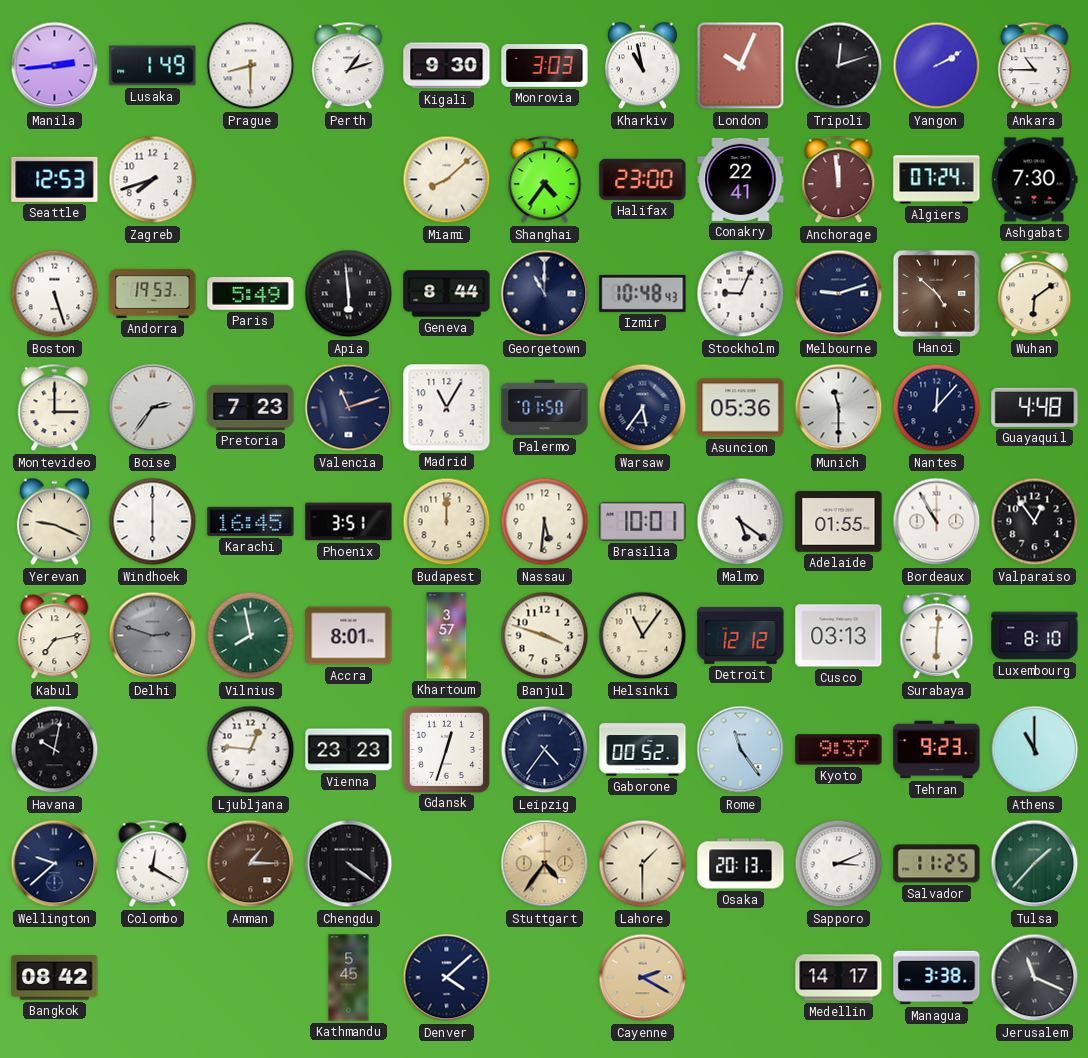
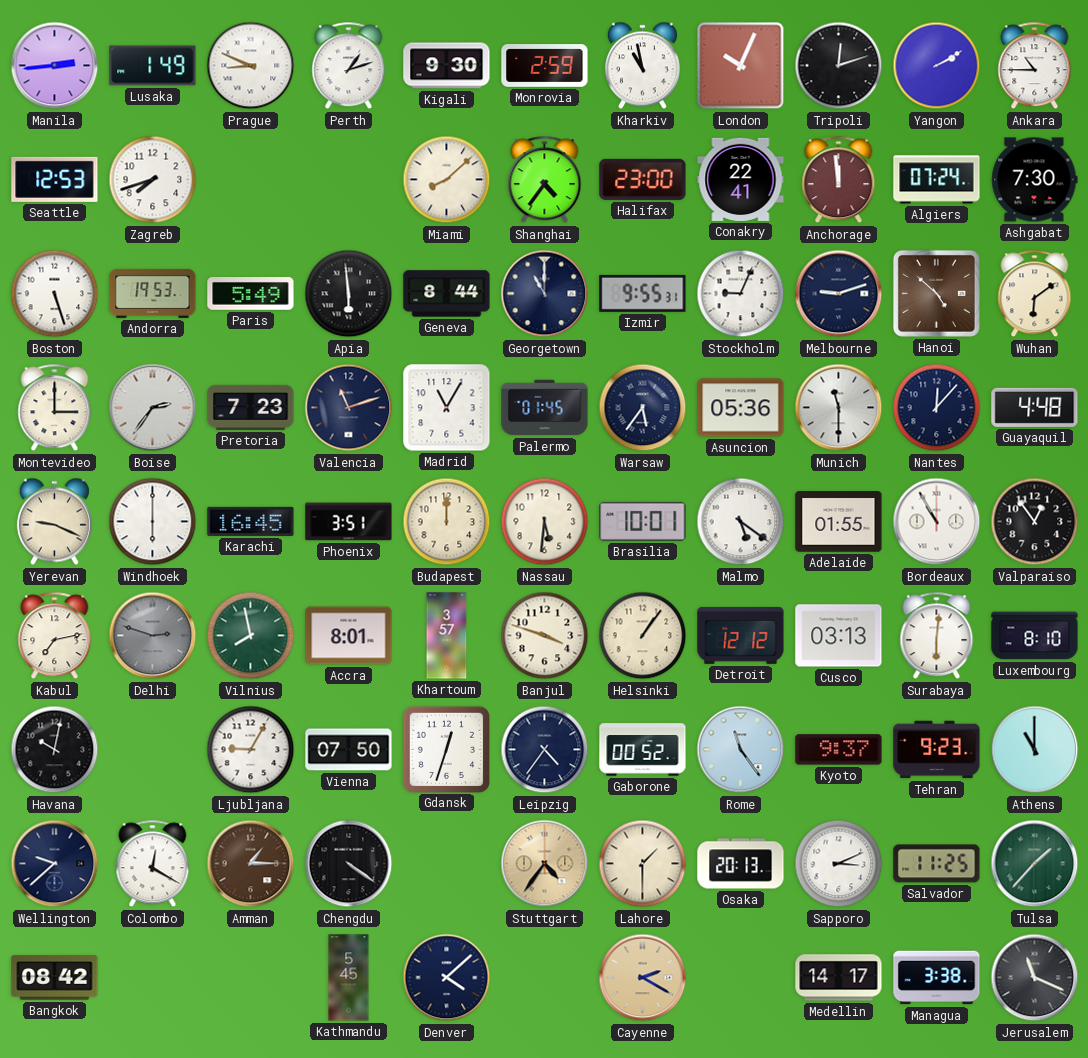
Prague: 8:30 -> 8:49 (251, 66)
Monrovia: 3:03 -> 2:59 (545, 66)
Izmir: 10:48 -> 9:55 (643, 293)
Palermo: 01:50 -> 01:45 (545, 408)
Helsinki: 11:06 -> 1:06 (643, 636)
Ljubljana: 12:46 -> 9:05 (251, 750)
Vienna: 23:23 -> 07:50 (349, 750)
